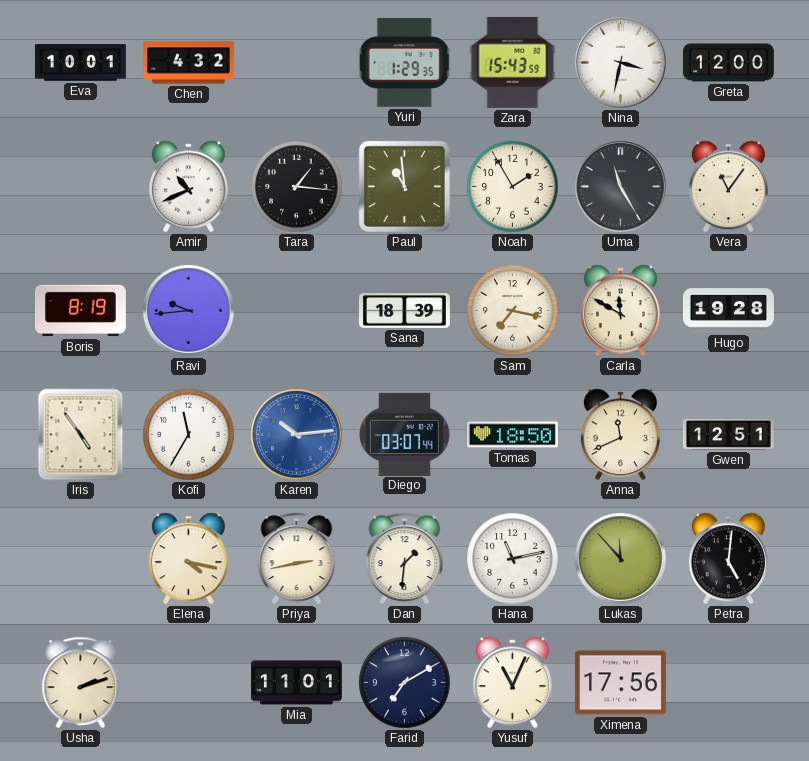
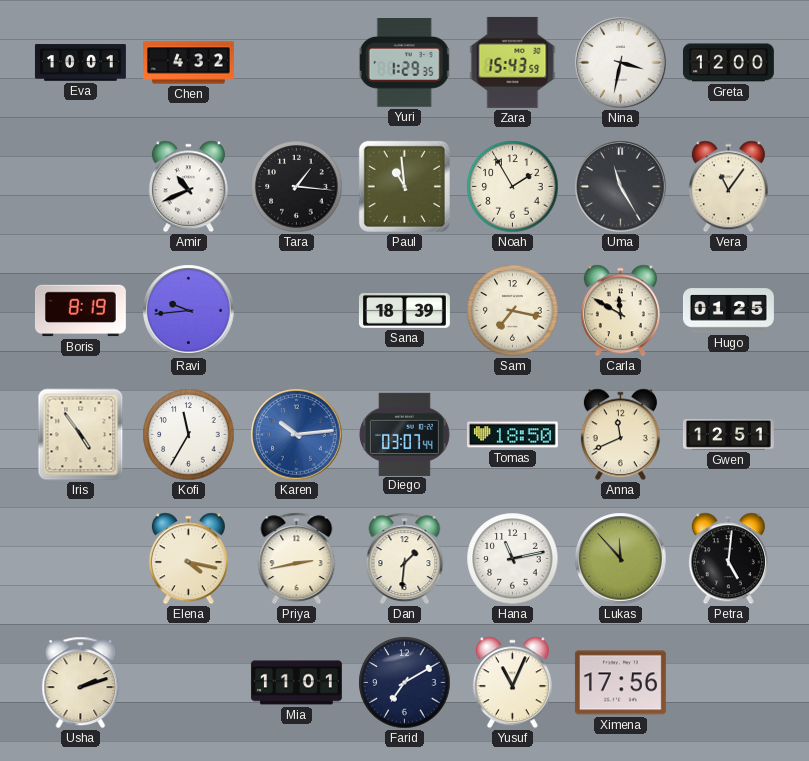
Hugo: 19:28 -> 01:25 (728, 311)
